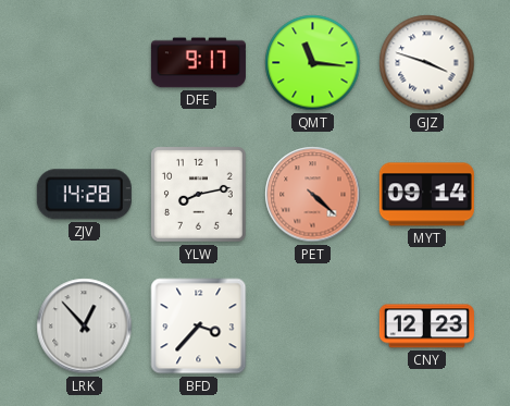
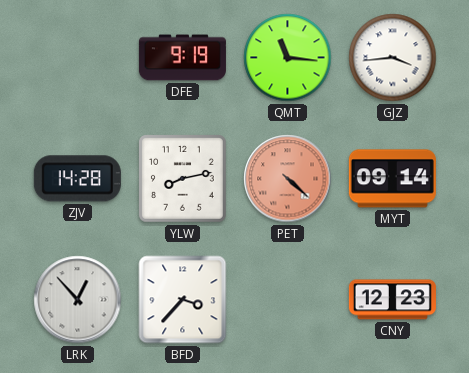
DFE: 9:17 -> 9:19 (182, 58)
GJZ: 3:48 -> 3:44 (393, 58)
